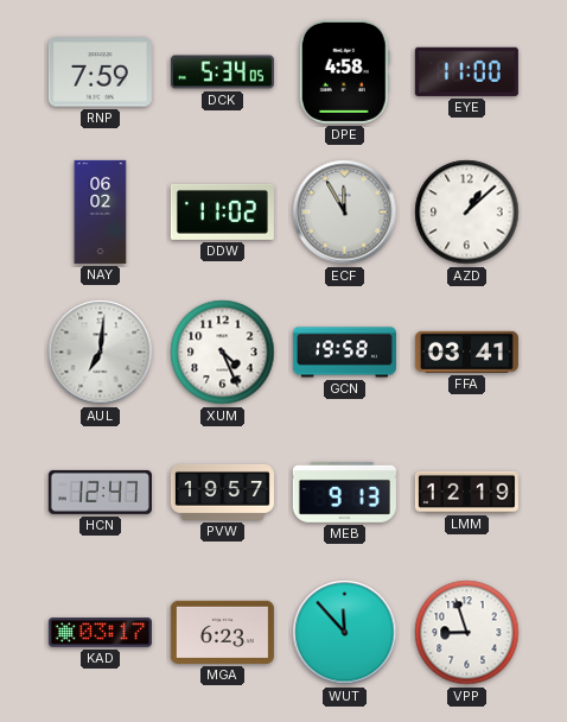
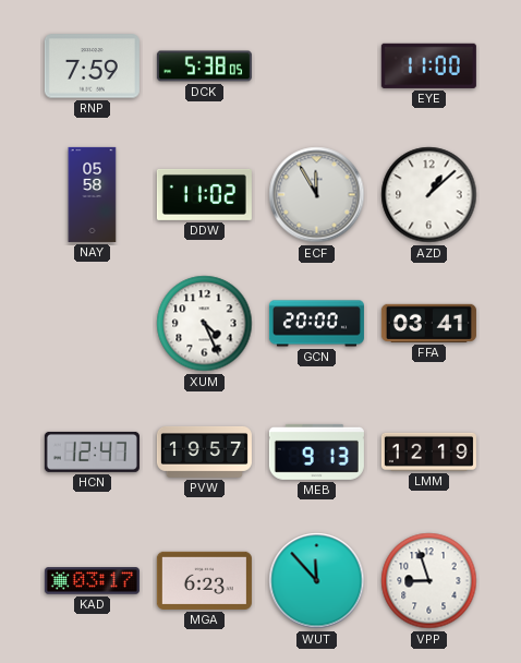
DCK: 5:34 -> 5:38 (204, 67)
DPE: 4:58 -> none (344, 71)
NAY: 06:02 -> 05:58 (93, 194)
AUL: 7:01 -> none (101, 353)
GCN: 19:58 -> 20:00 (316, 324)
